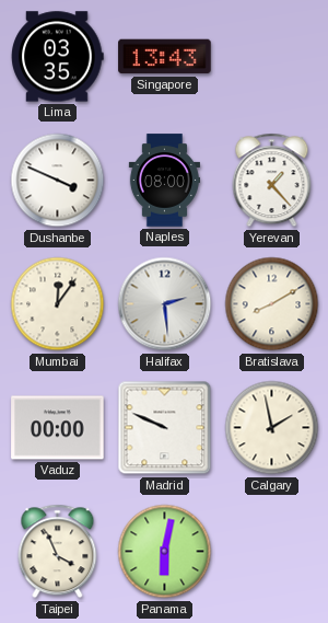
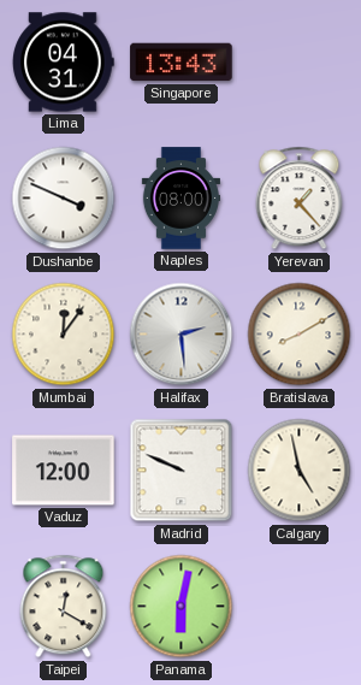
Lima: 03:35 -> 04:31 (64, 63)
Vaduz: 00:00 -> 12:00 (64, 471)
Calgary: 1:58 -> 4:58 (300, 471)
Taipei: 3:56 -> 12:20 (64, 607)
